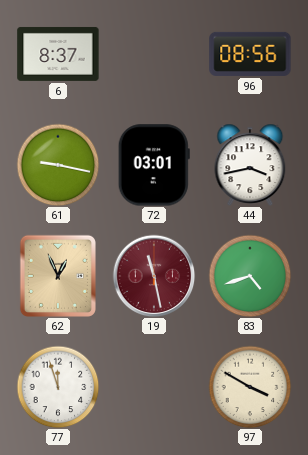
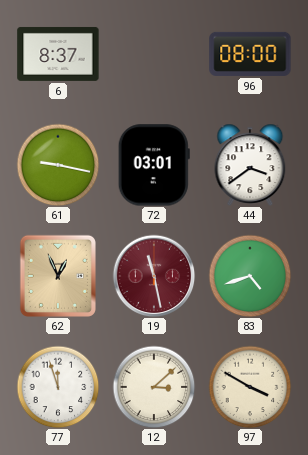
96: 08:56 -> 08:00 (250, 54)
44: 3:43 -> 3:39 (250, 164)
12: none -> 3:08 (154, 387)
